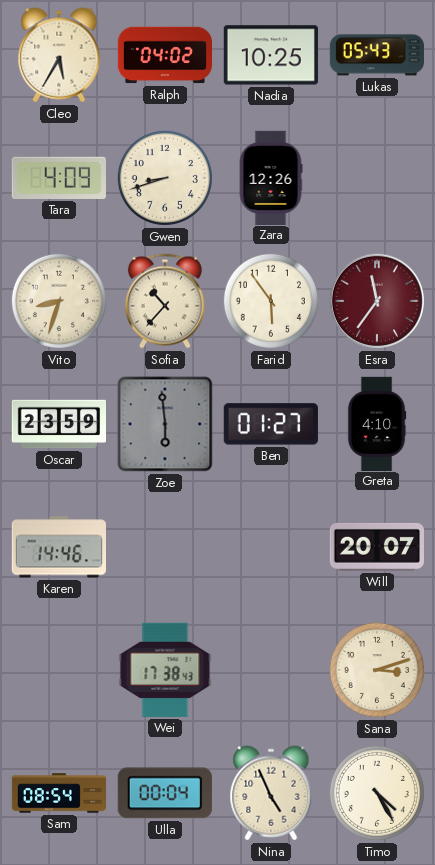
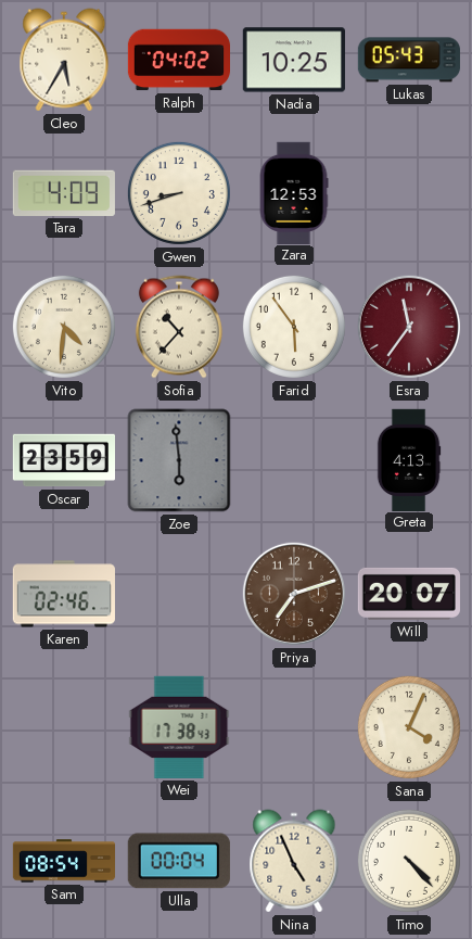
Zara: 12:26 -> 12:53 (294, 192)
Vito: 8:33 -> 4:31 (64, 327)
Ben: 01:27 -> none (271, 424)
Greta: 4:10 -> 4:13 (409, 459)
Karen: 14:46 -> 02:46 (64, 594)
Priya: none -> 7:12 (294, 594)
Sana: 3:12 -> 4:04 (409, 727)
Timo: 4:25 -> 4:23 (409, 861)
